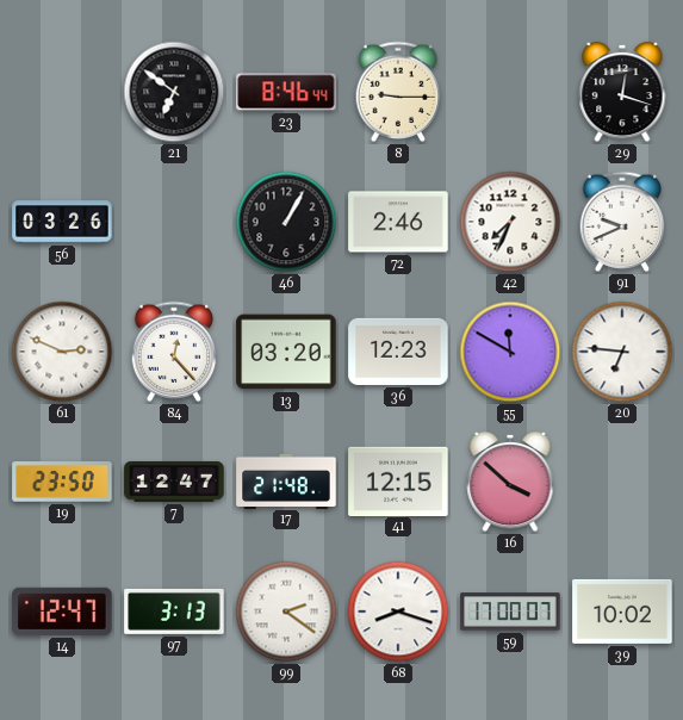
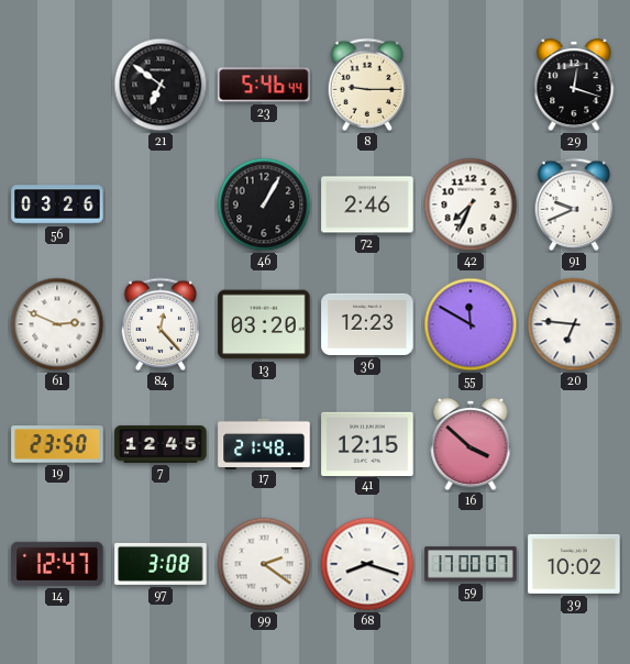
23: 8:46 -> 5:46 (264, 85)
7: 12:47 -> 12:45 (161, 444)
97: 3:13 -> 3:08 (161, 564)
